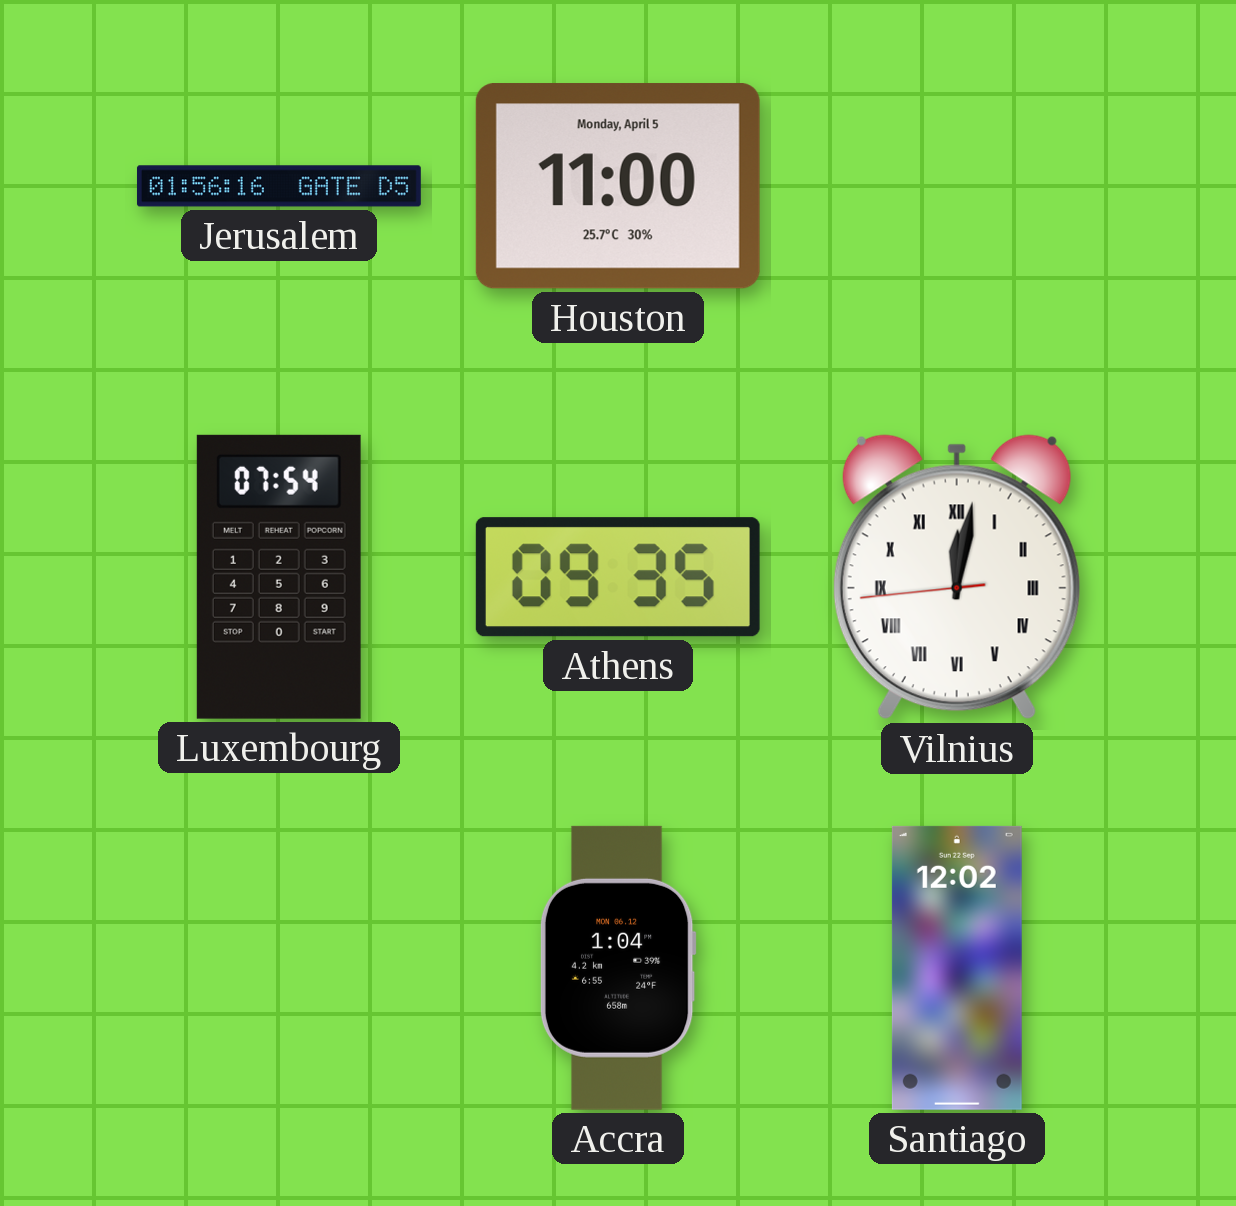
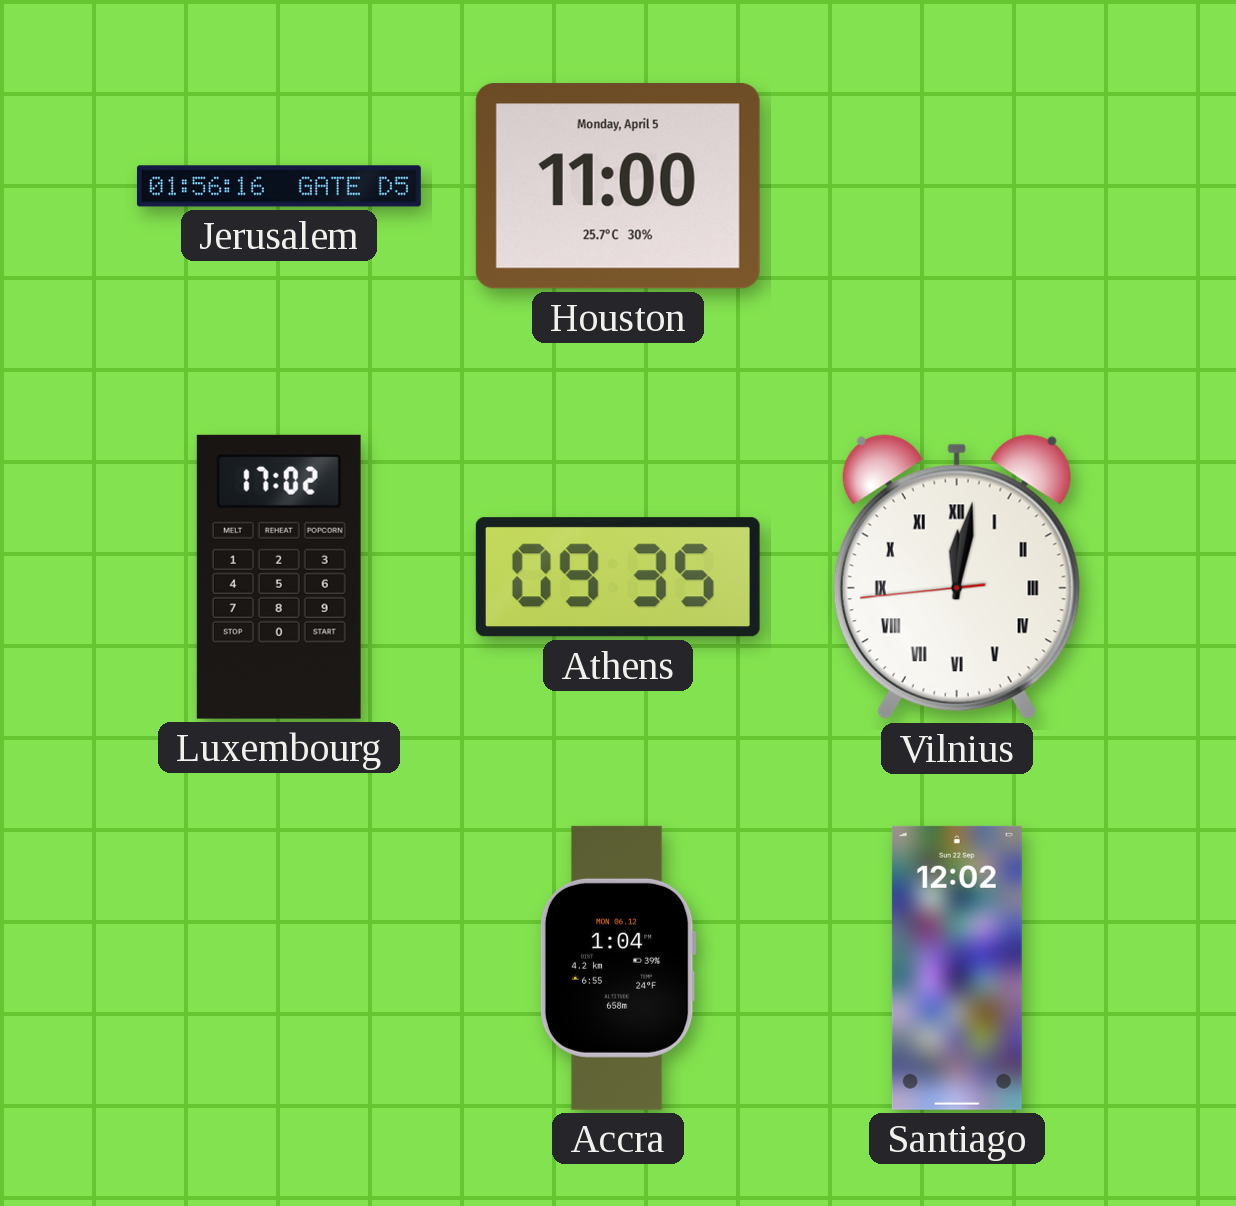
Luxembourg: 07:54 -> 17:02 (279, 577)
